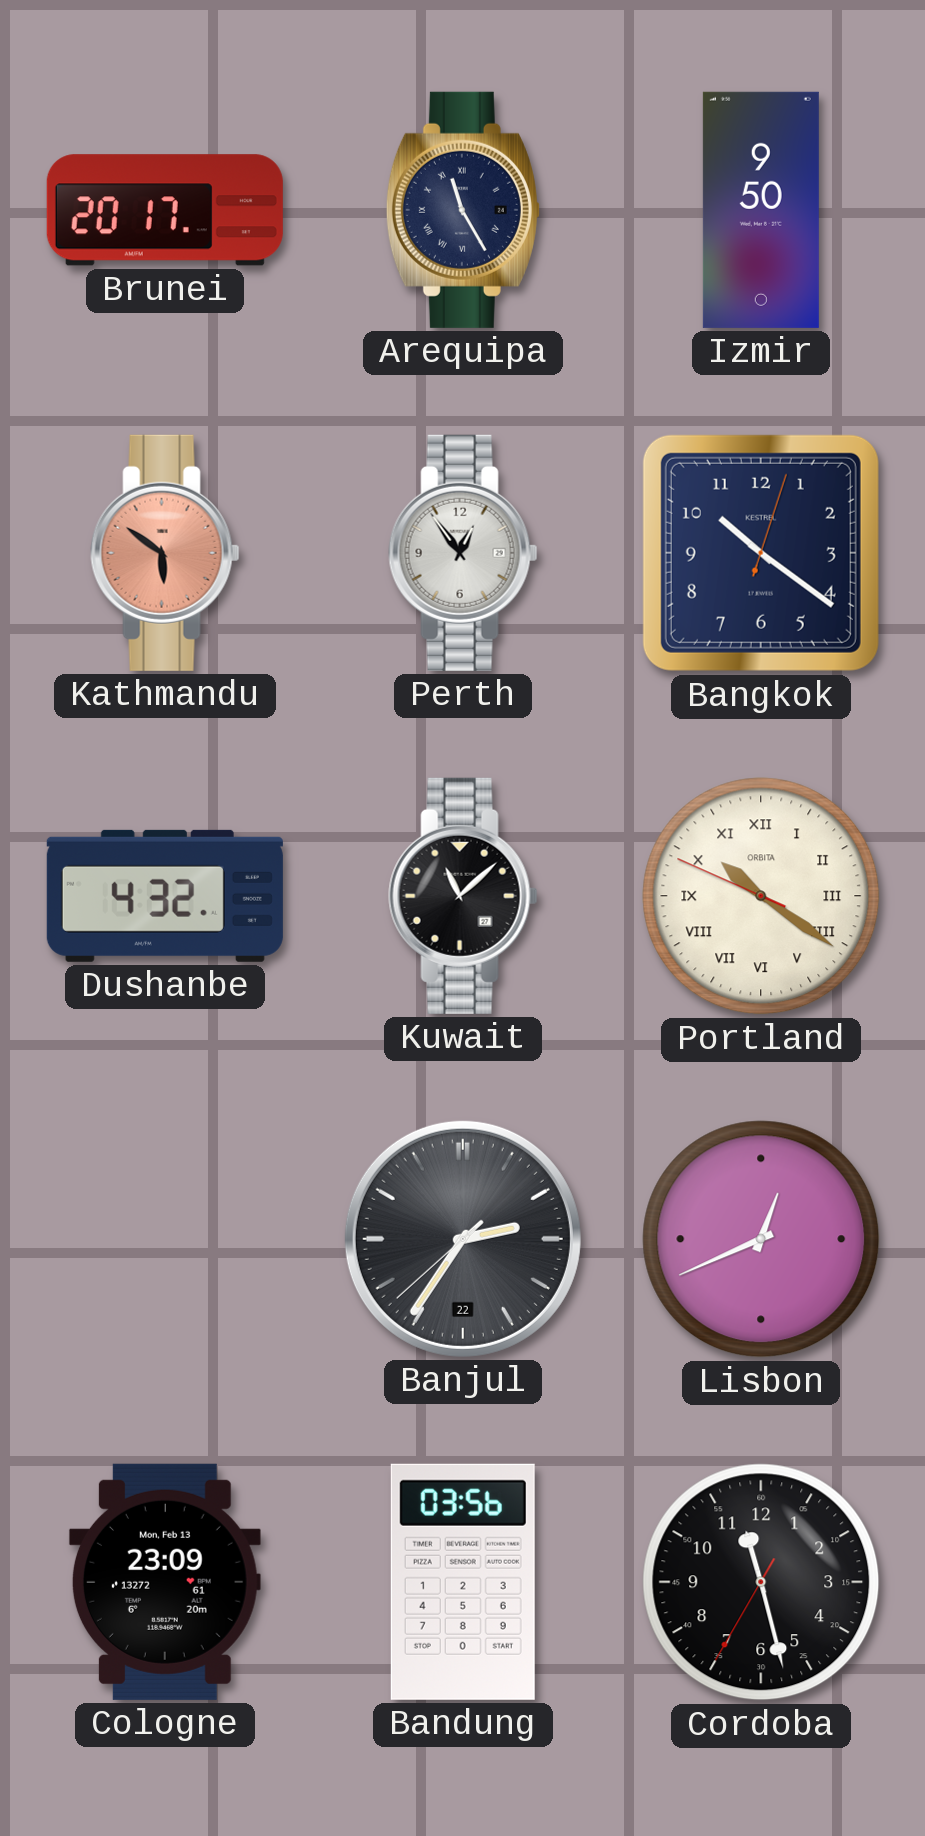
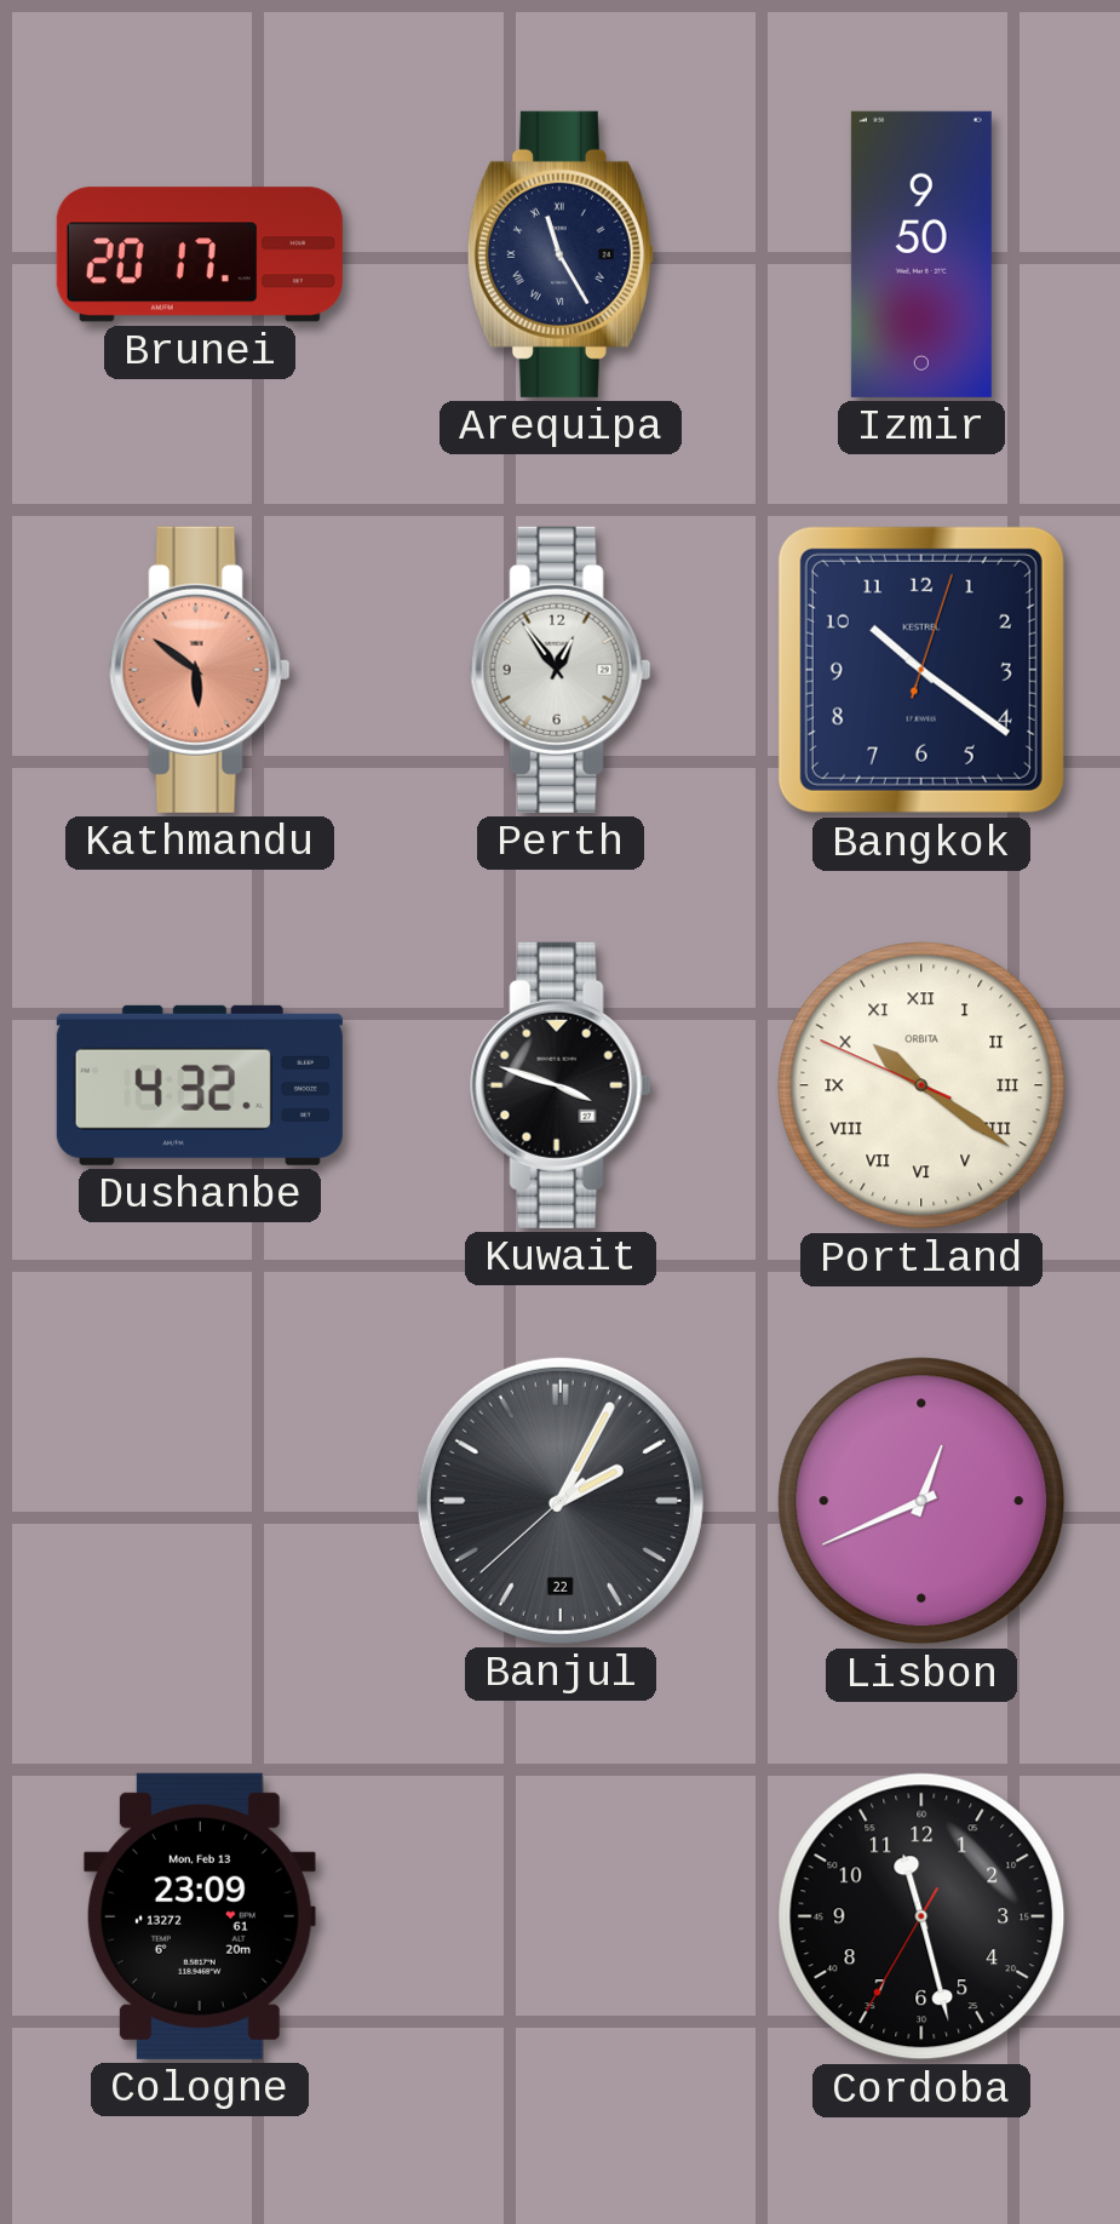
Kuwait: 11:08 -> 3:48 (561, 1085)
Banjul: 2:35 -> 2:04 (561, 1501)
Bandung: 03:56 -> none (463, 1582)
